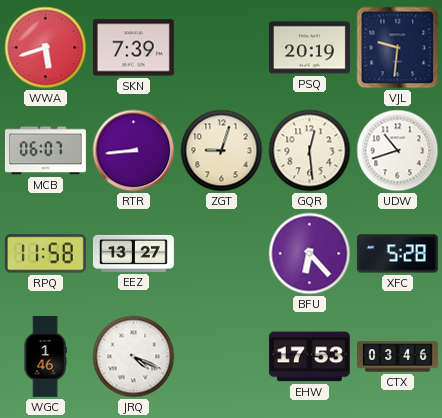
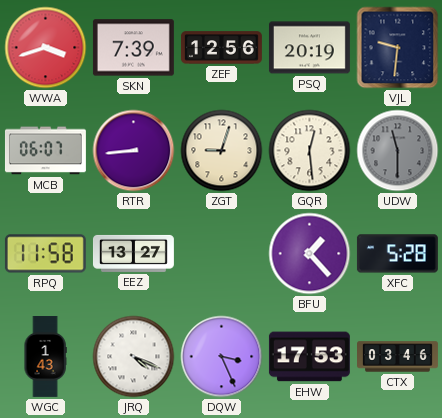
WWA: 5:42 -> 3:42 (46, 48)
ZEF: none -> 12:56 (221, 48)
UDW: 10:42 -> 11:30 (398, 151)
UDW dial: white -> grey (398, 151)
BFU: 6:23 -> 1:23 (310, 254)
WGC: 1:46 -> 1:43 (45, 357)
DQW: none -> 3:26 (222, 357)
